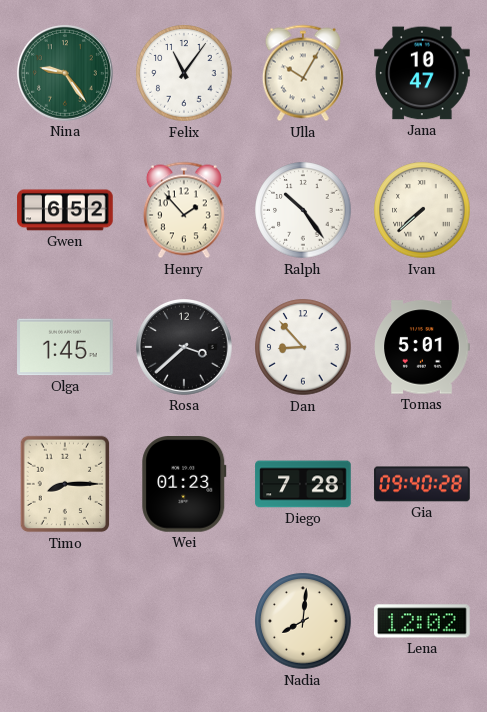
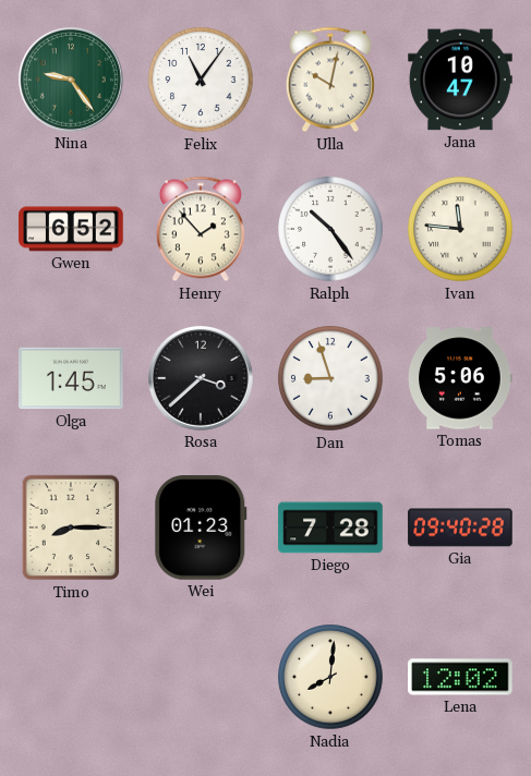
Ulla: 10:05 -> 10:02 (330, 80)
Ivan: 7:38 -> 11:46 (460, 229)
Dan: 8:53 -> 8:57 (330, 378)
Tomas: 5:01 -> 5:06 (460, 378)
